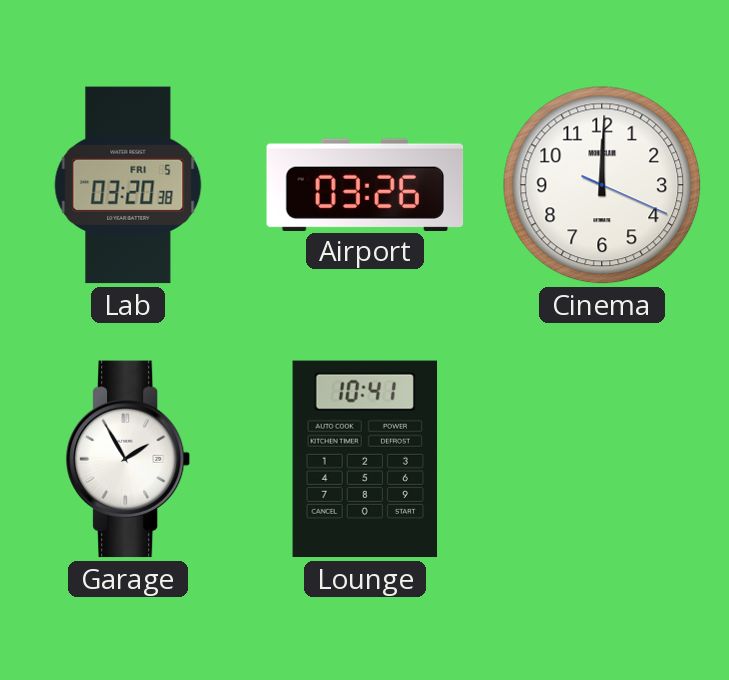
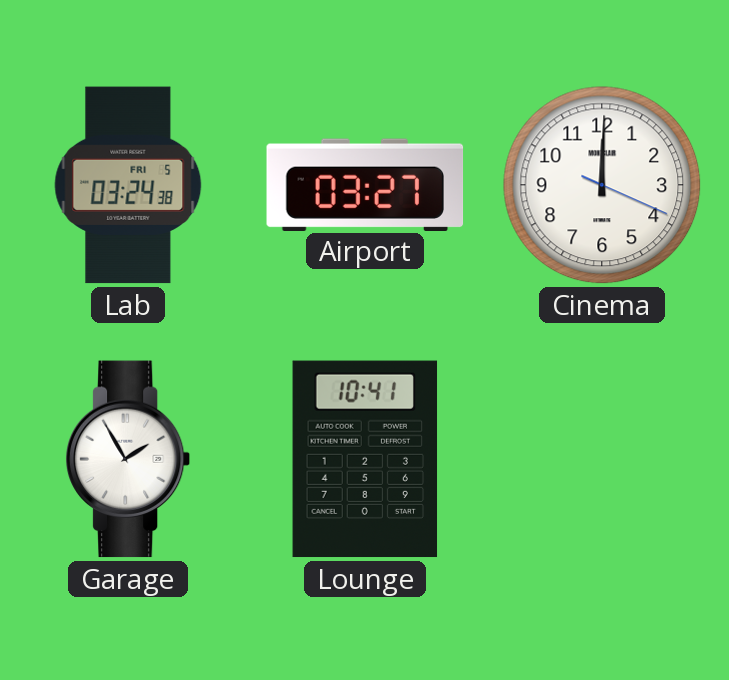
Lab: 03:20 -> 03:24 (128, 185)
Airport: 03:26 -> 03:27 (365, 184)
